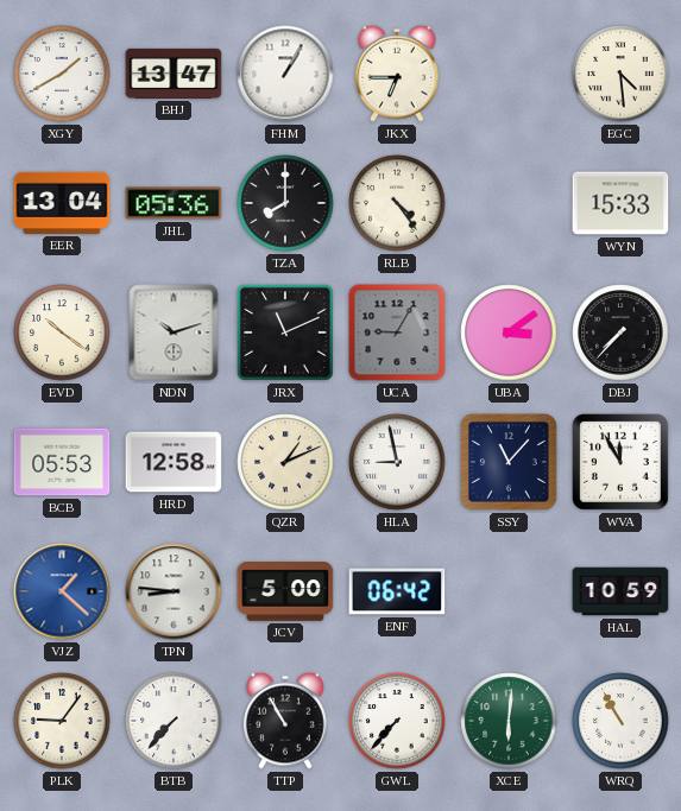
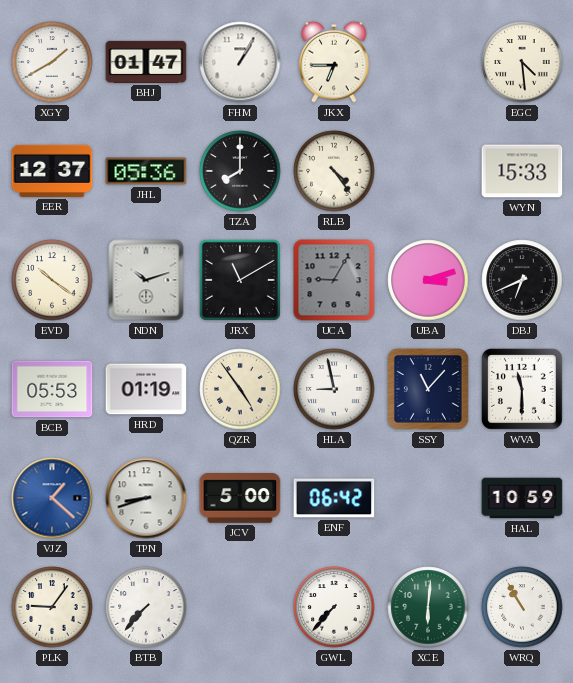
BHJ: 13:47 -> 01:47 (146, 62)
EER: 13:04 -> 12:37 (52, 171)
JRX: 11:11 -> 11:10 (240, 280)
UBA: 3:09 -> 3:12 (428, 280)
DBJ: 7:37 -> 6:41 (522, 280)
HRD: 12:58 -> 01:19 (146, 389)
QZR: 1:11 -> 4:54 (240, 389)
WVA: 11:55 -> 11:30 (523, 390)
TPN: 8:46 -> 8:42 (146, 498)
TTP: 10:55 -> none (285, 721)
